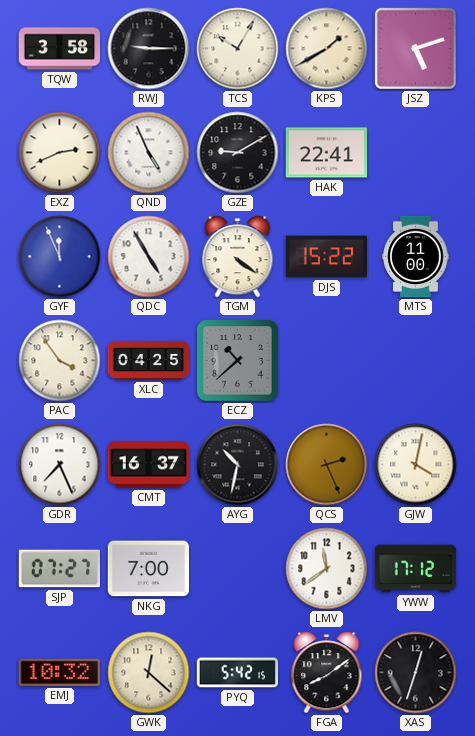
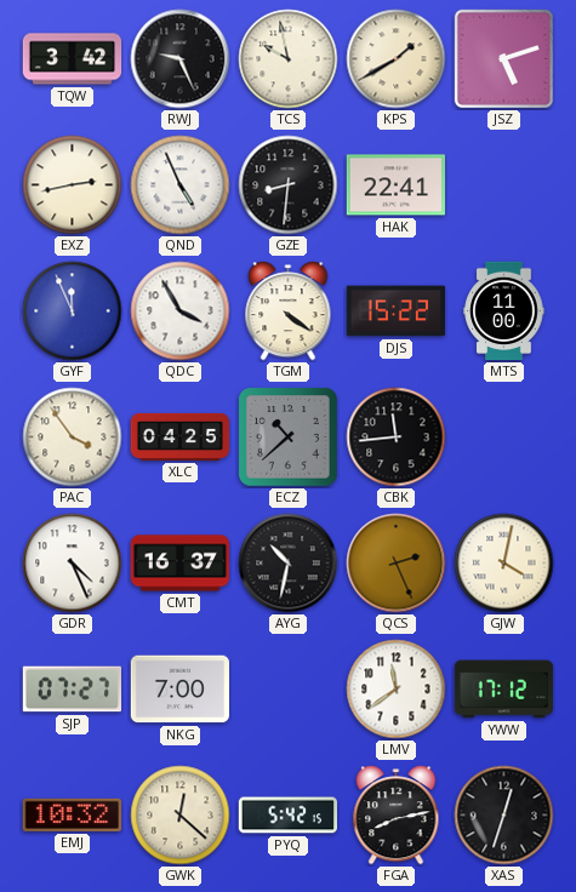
TQW: 3:58 -> 3:42 (73, 59)
RWJ: 9:15 -> 9:26 (181, 59)
TCS: 10:05 -> 9:58 (289, 59)
EXZ: 2:41 -> 2:43 (73, 185)
GZE: 9:10 -> 8:31 (289, 185)
QDC: 4:55 -> 3:55 (181, 311)
CBK: none -> 11:44 (397, 438)
GDR: 7:26 -> 4:26 (73, 564)
FGA: 8:09 -> 8:13 (397, 816)
